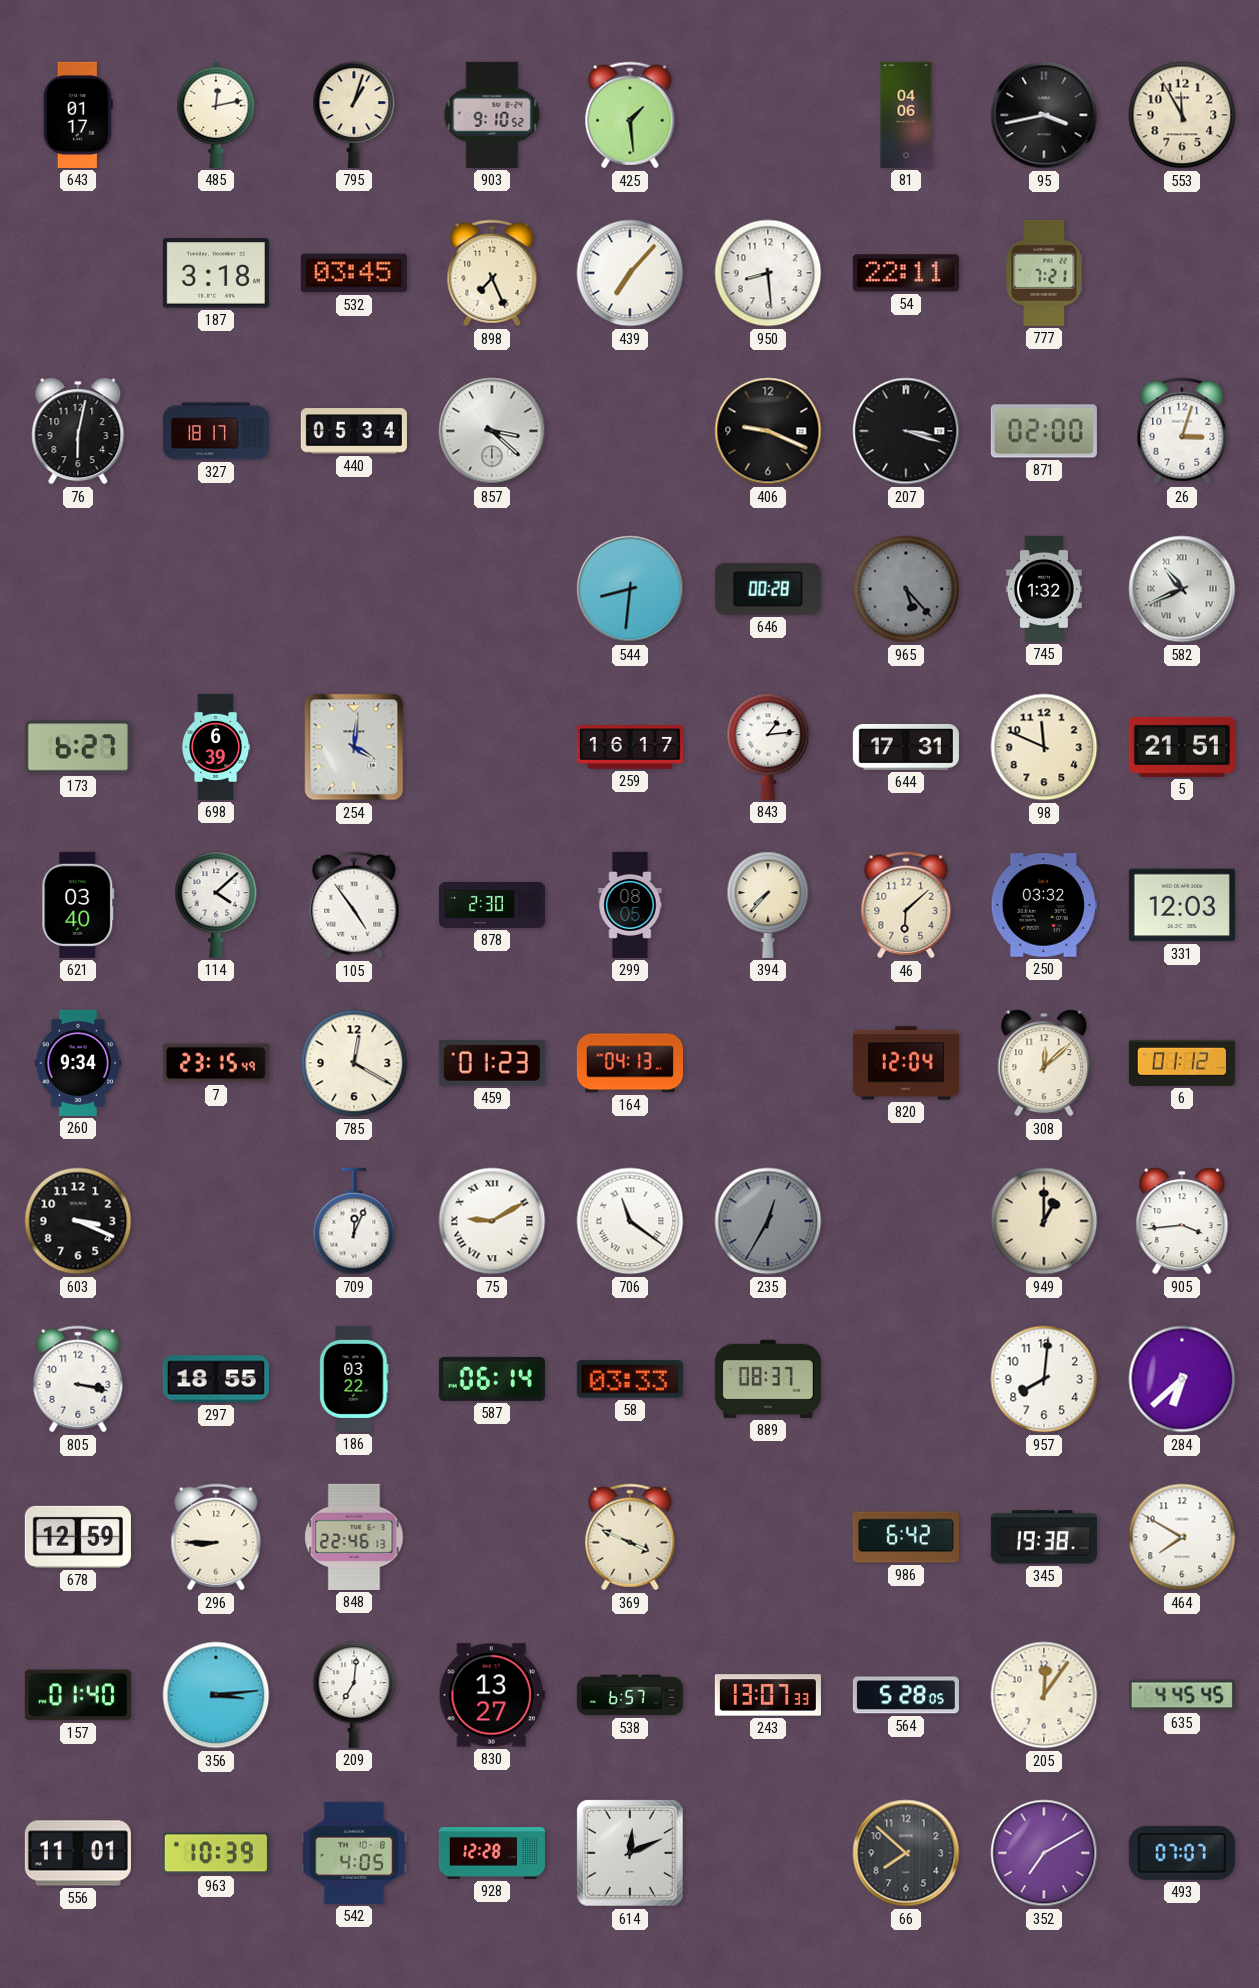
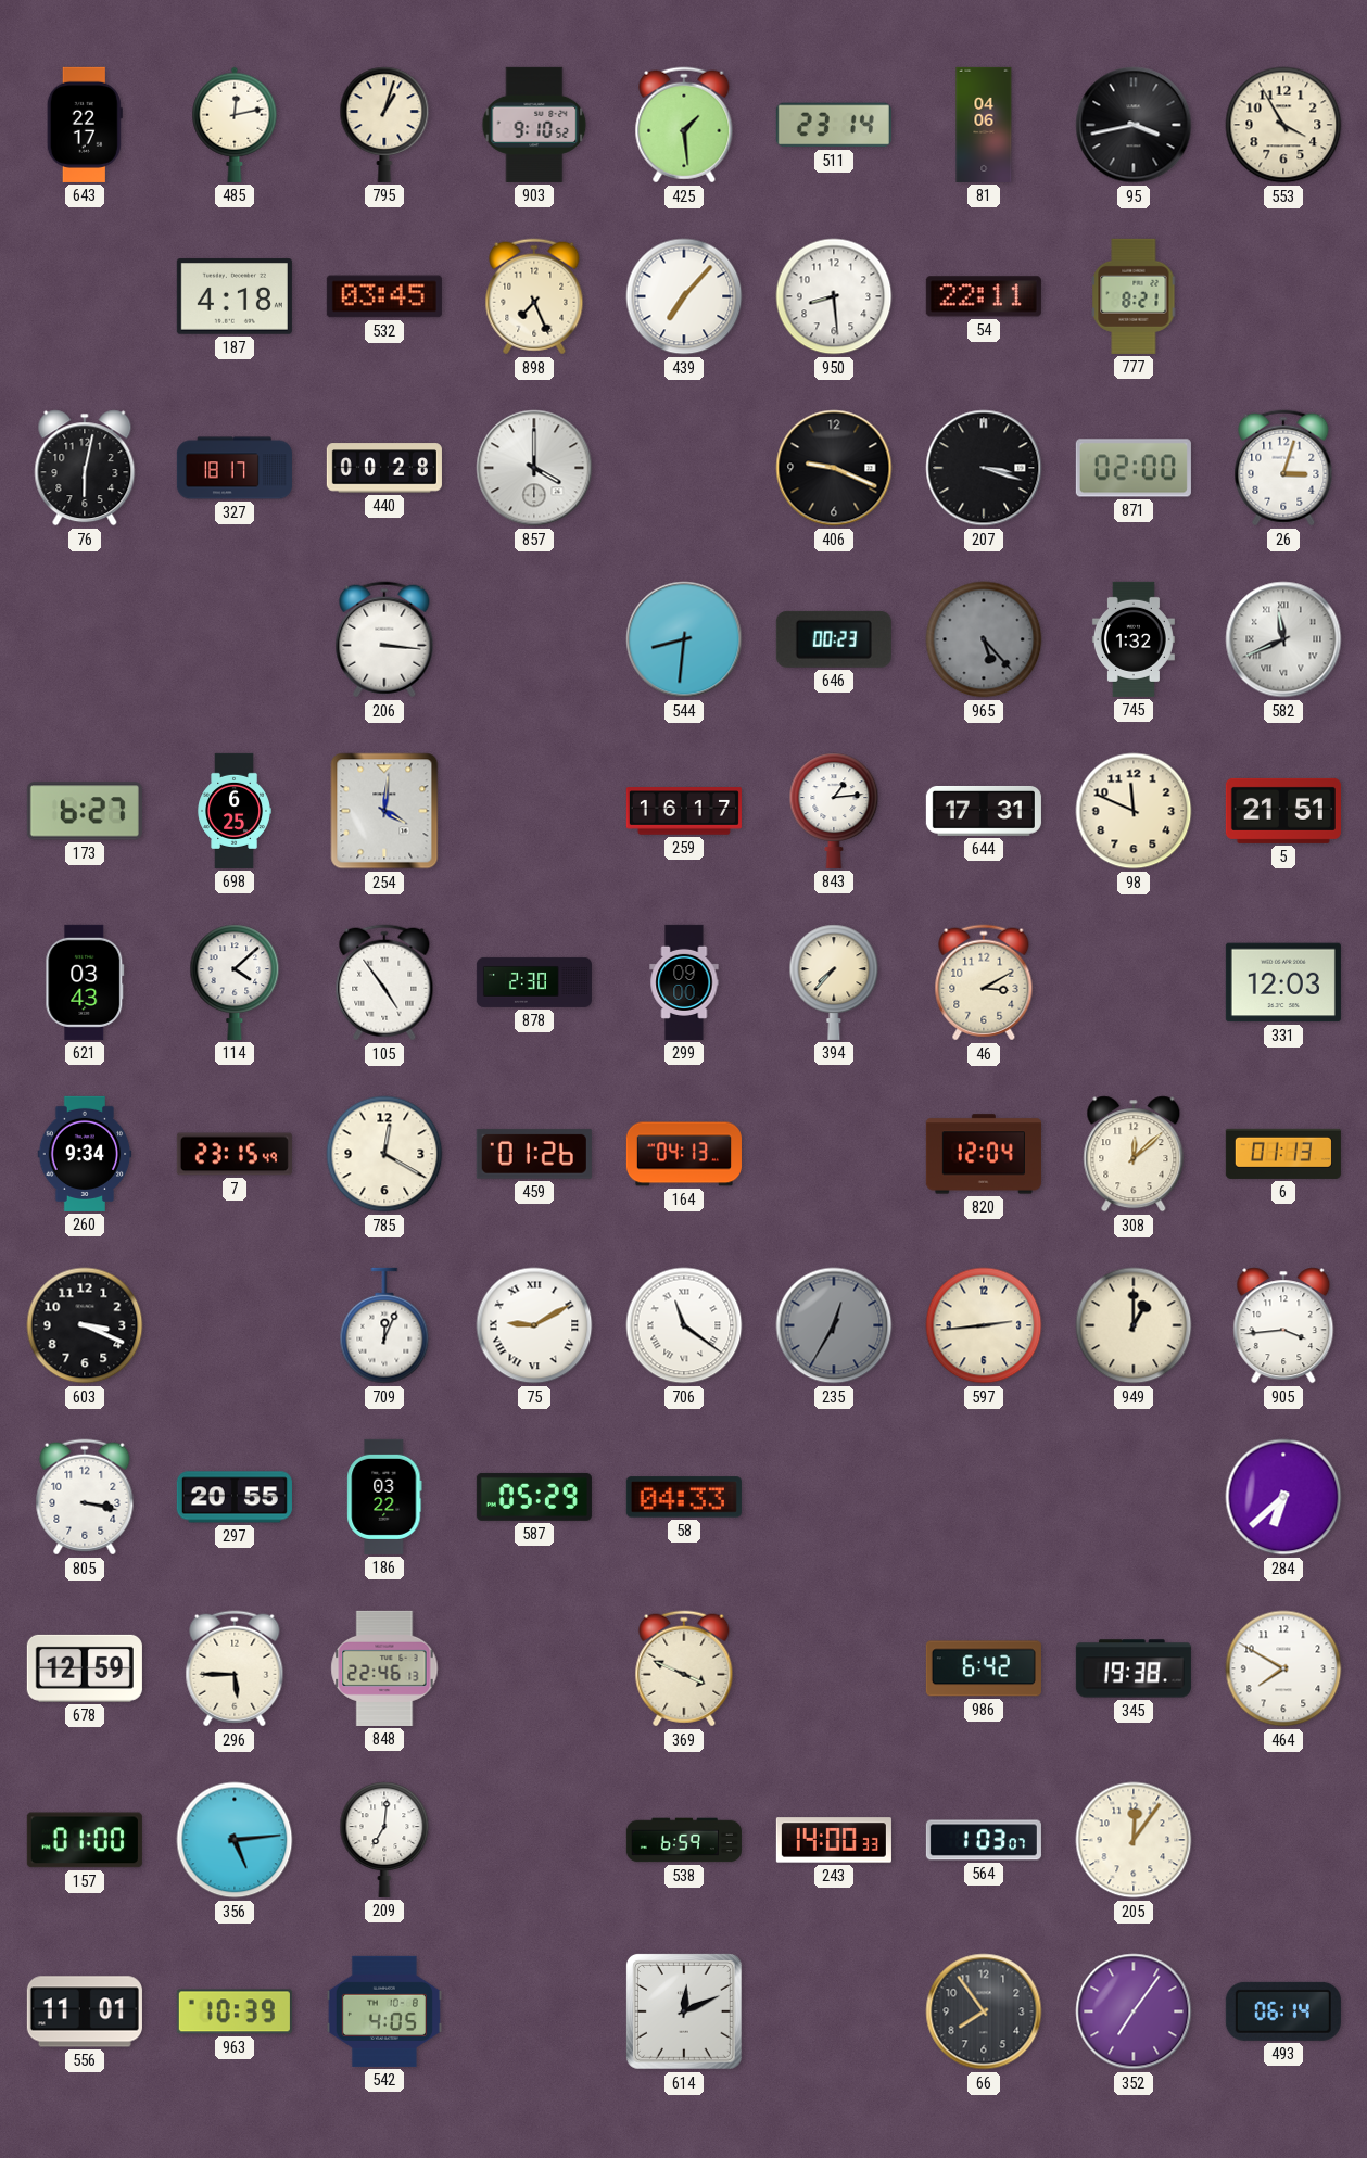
643: 01:17 -> 22:17 (85, 125)
511: none -> 23:14 (834, 125)
553: 11:55 -> 3:55 (1283, 125)
187: 3:18 -> 4:18 (235, 296)
777: 7:21 -> 8:21 (1134, 296)
440: 05:34 -> 00:28 (384, 468)
857: 3:22 -> 4:00 (534, 468)
206: none -> 3:16 (384, 639)
646: 00:28 -> 00:23 (834, 639)
582: 10:41 -> 11:41 (1283, 639)
698: 6:39 -> 6:25 (235, 811)
621: 03:40 -> 03:43 (85, 982)
299: 08:05 -> 09:00 (684, 982)
46: 6:08 -> 3:10 (984, 982)
250: 03:32 -> none (1044, 905)
459: 01:23 -> 01:26 (534, 1154)
6: 01:12 -> 01:13 (1283, 1154)
597: none -> 2:44 (984, 1325)
297: 18:55 -> 20:55 (235, 1497)
587: 06:14 -> 05:29 (534, 1497)
58: 03:33 -> 04:33 (684, 1497)
889: 08:37 -> none (768, 1379)
957: 8:01 -> none (1044, 1379)
296: 8:45 -> 5:45 (235, 1668)
157: 01:40 -> 01:00 (85, 1840)
356: 3:14 -> 5:14 (235, 1840)
830: 13:27 -> none (492, 1695)
538: 6:57 -> 6:59 (684, 1840)
243: 13:07 -> 14:00 (834, 1840)
564: 5:28 -> 1:03 (984, 1840)
635: 4:45 -> none (1182, 1695)
928: 12:28 -> none (492, 1854)
66: 7:52 -> 7:54 (984, 2011)
352: 7:10 -> 7:06 (1134, 2011)
493: 07:07 -> 06:14 (1283, 2011)
